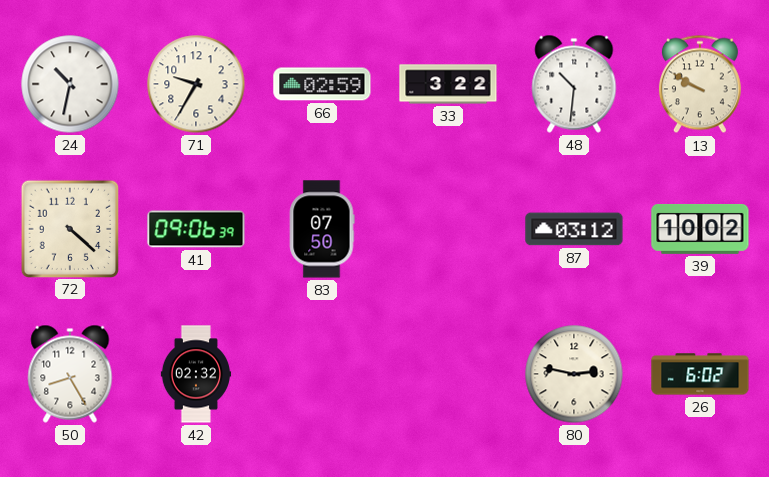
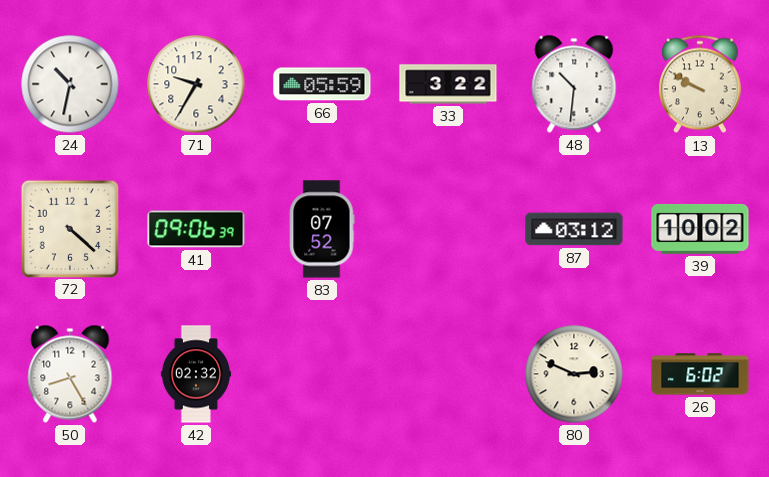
66: 02:59 -> 05:59 (322, 84)
83: 07:50 -> 07:52 (322, 229)
80: 2:47 -> 2:49 (574, 374)
